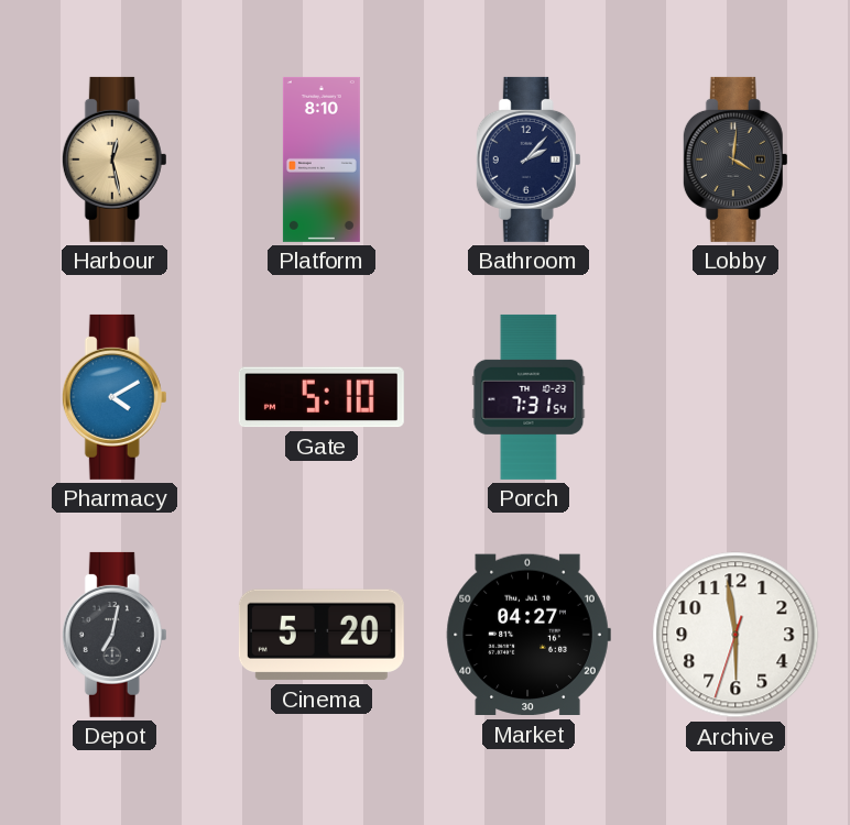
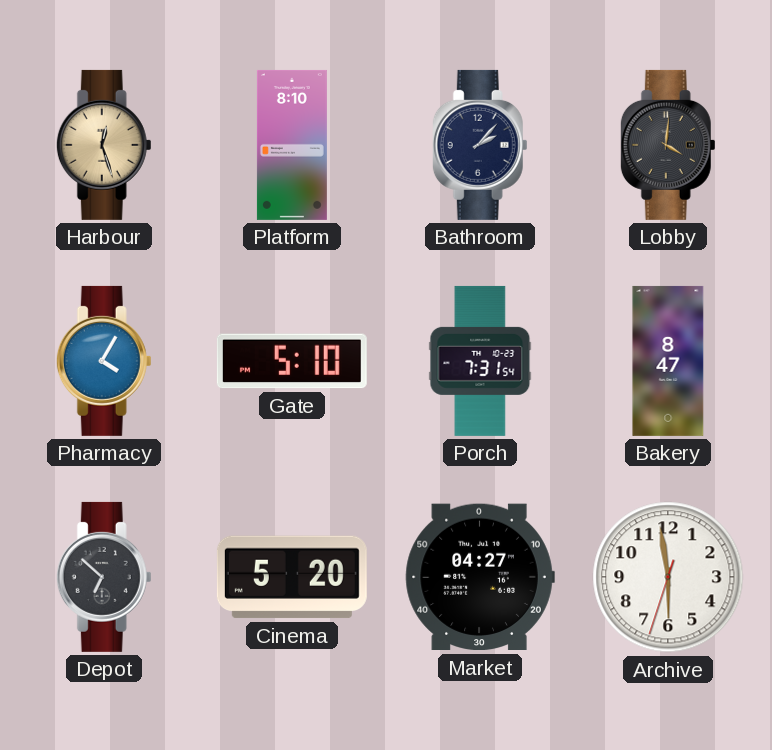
Harbour: 12:28 -> 12:27 (104, 145)
Pharmacy: 4:10 -> 4:05 (104, 361)
Bakery: none -> 8:47 (668, 361)
Depot: 7:02 -> 6:52 (104, 577)
